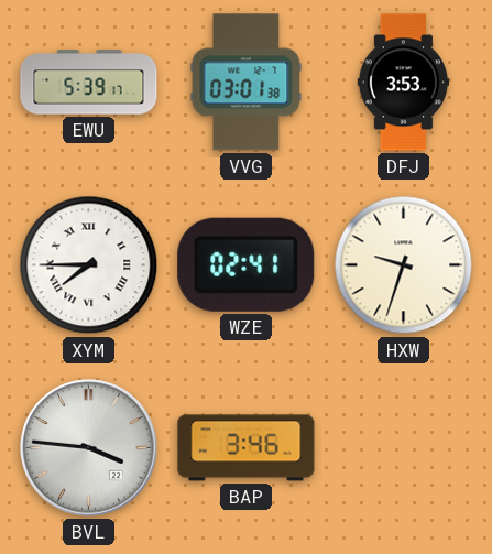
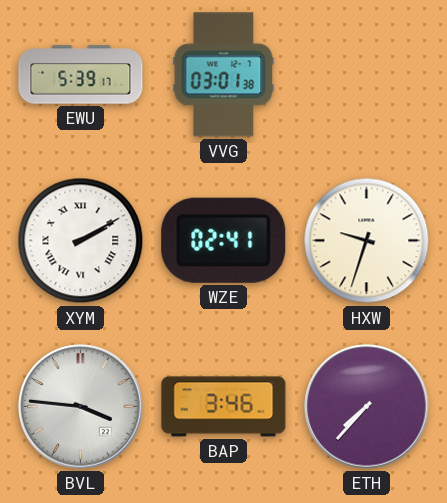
DFJ: 3:53 -> none (404, 83)
XYM: 7:45 -> 2:10 (81, 241)
ETH: none -> 7:37 (367, 407)
